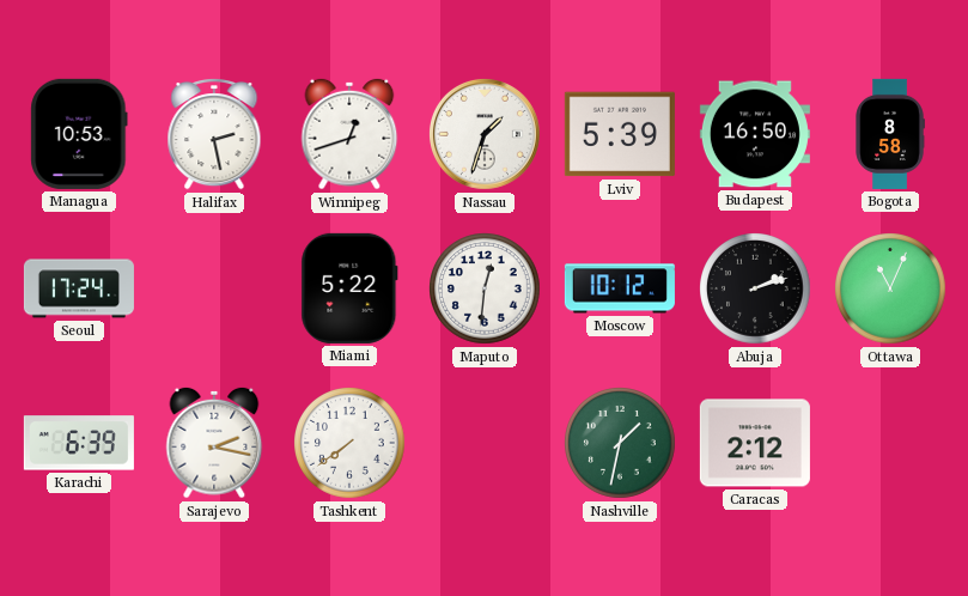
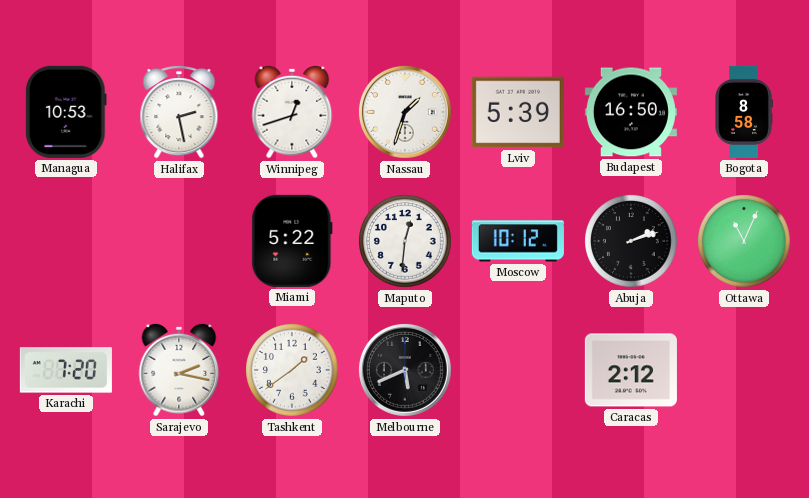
Seoul: 17:24 -> none (79, 288)
Karachi: 6:39 -> 7:20 (66, 370)
Tashkent: 7:39 -> 1:39 (293, 371)
Melbourne: none -> 5:41 (405, 370)
Nashville: 1:32 -> none (621, 444)
